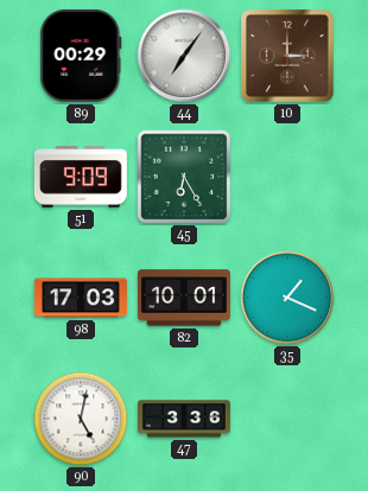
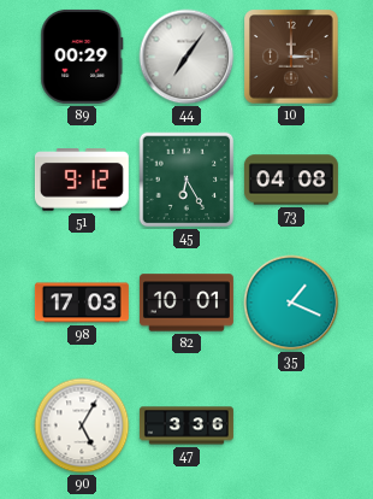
51: 9:09 -> 9:12 (82, 180)
73: none -> 04:08 (291, 180)
90: 5:02 -> 5:05 (82, 425)
